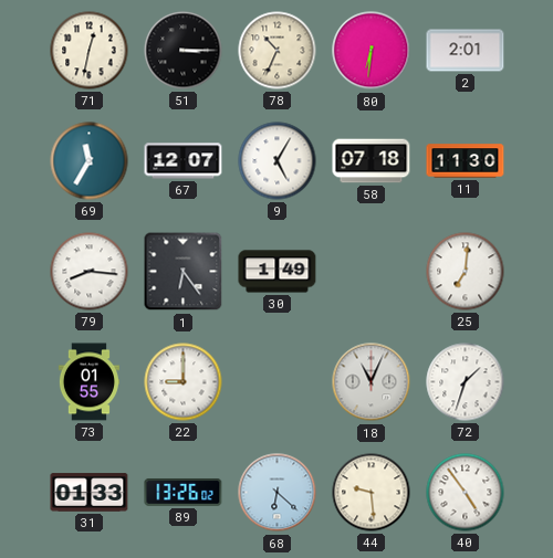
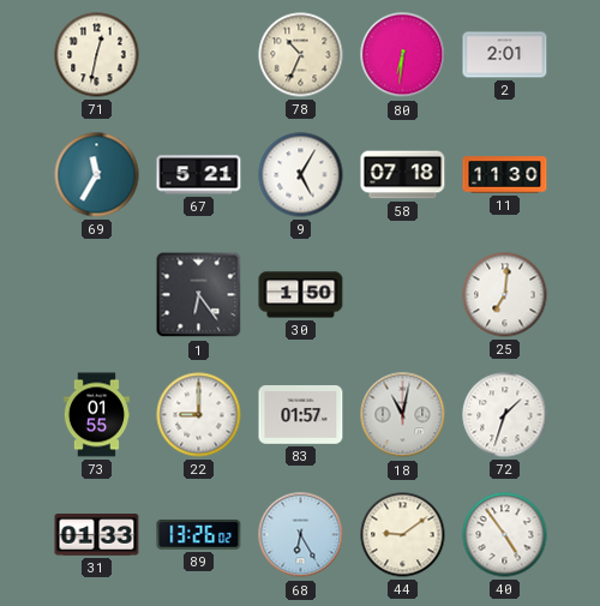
51: 3:15 -> none (184, 51)
67: 12:07 -> 5:21 (199, 175)
79: 8:16 -> none (90, 272)
30: 1:49 -> 1:50 (301, 295)
83: none -> 01:57 (301, 415)
18: 11:04 -> 11:02 (403, 415)
68: 6:22 -> 6:25 (301, 535)
44: 9:29 -> 9:09 (403, 535)
